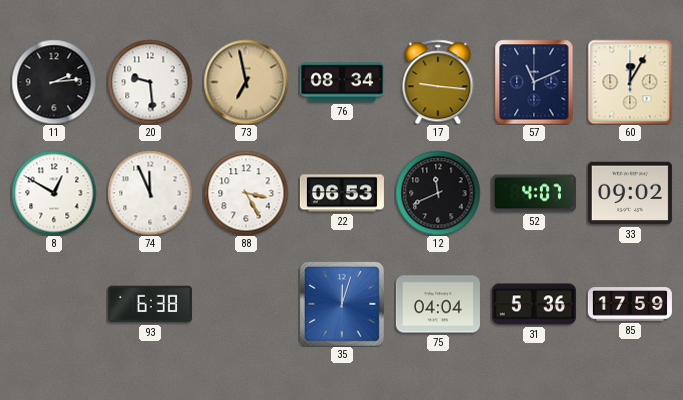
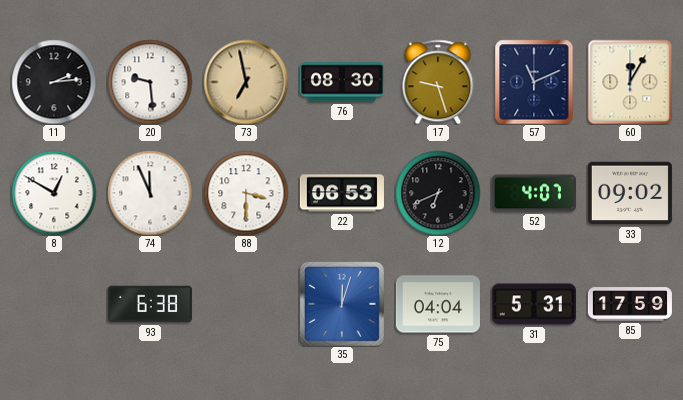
76: 08:34 -> 08:30 (342, 82)
17: 9:16 -> 9:27 (438, 82)
88: 3:25 -> 3:30 (246, 193)
12: 11:41 -> 6:41 (438, 193)
31: 5:36 -> 5:31 (534, 304)
